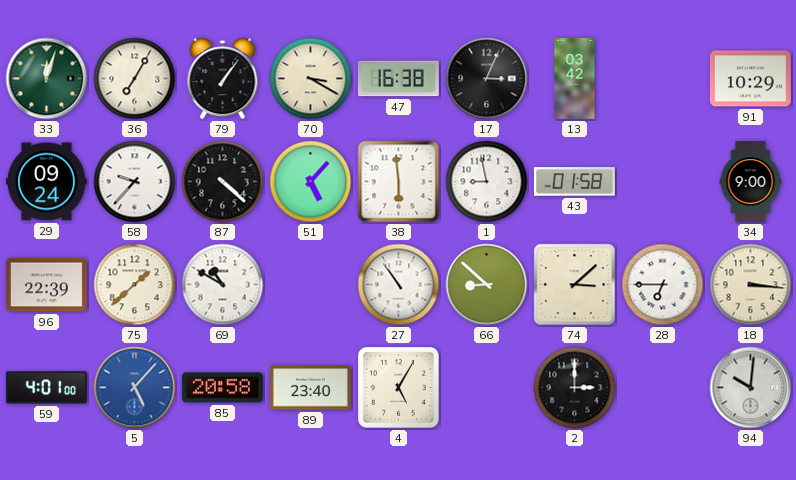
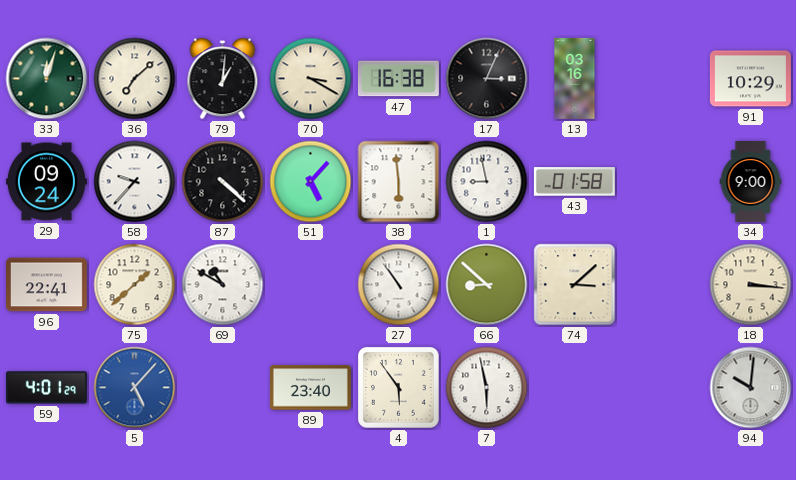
36: 7:05 -> 7:08 (135, 79)
79: 1:06 -> 1:01 (223, 79)
13: 03:42 -> 03:16 (575, 78)
96: 22:39 -> 22:41 (46, 285)
28: 6:45 -> none (663, 285)
59: 4:01:00 -> 4:01:29 (46, 388)
85: 20:58 -> none (222, 388)
4: 5:05 -> 5:54 (399, 388)
7: none -> 5:58 (487, 388)
2: 3:00 -> none (575, 388)
